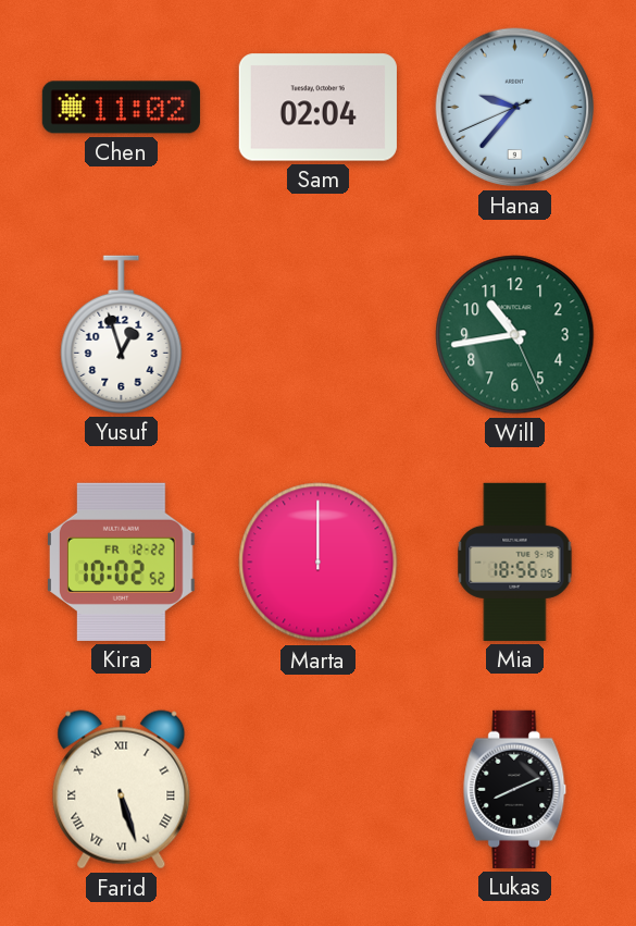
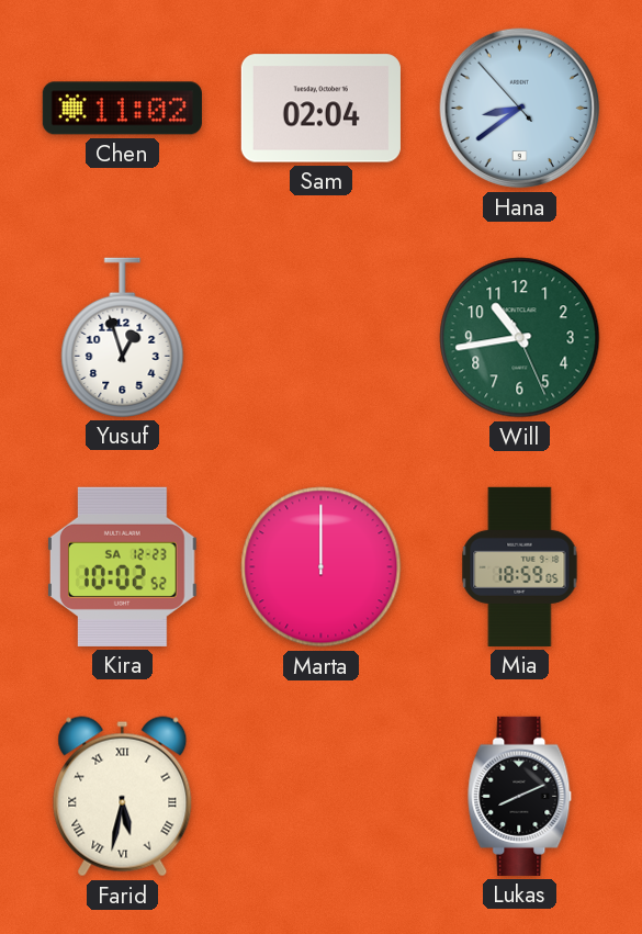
Hana: 9:36 -> 8:38 (520, 109)
Kira date: FR 12-22 -> SA 12-23 (122, 566)
Mia: 18:56 -> 18:59 (520, 566)
Farid: 5:27 -> 5:32 (123, 797)
